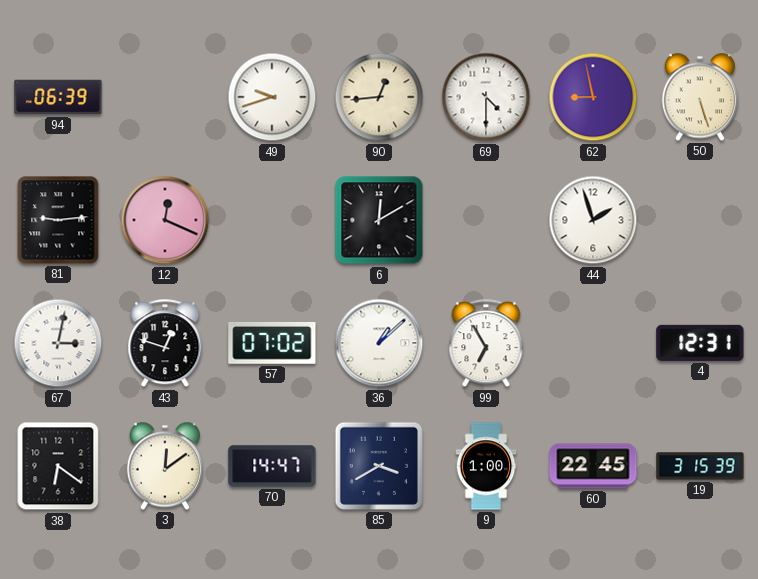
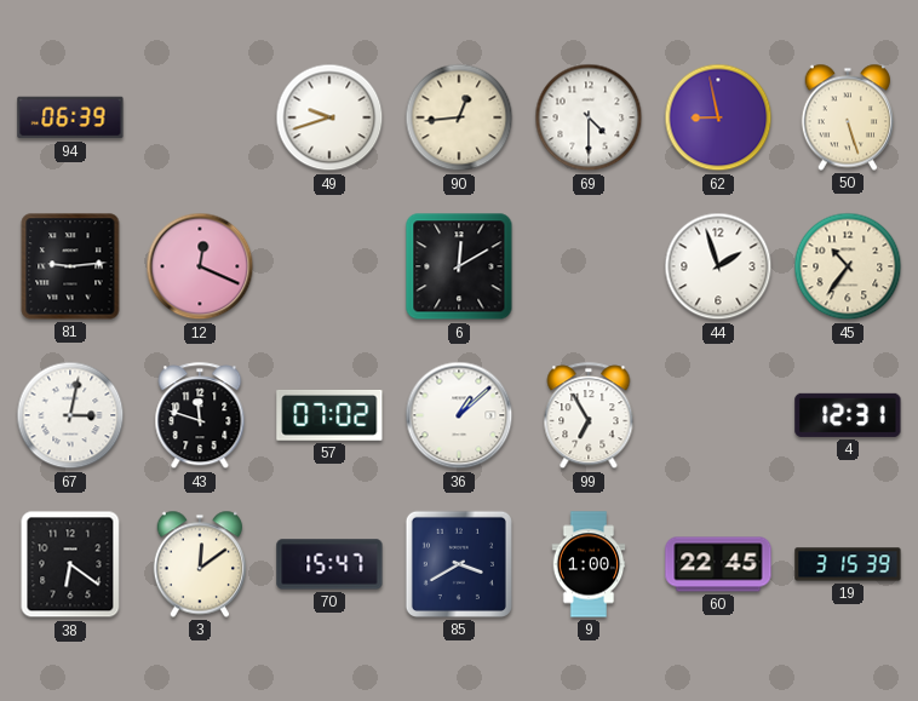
45: none -> 10:36 (848, 266)
43: 12:48 -> 11:48 (200, 416)
70: 14:47 -> 15:47 (329, 564)
